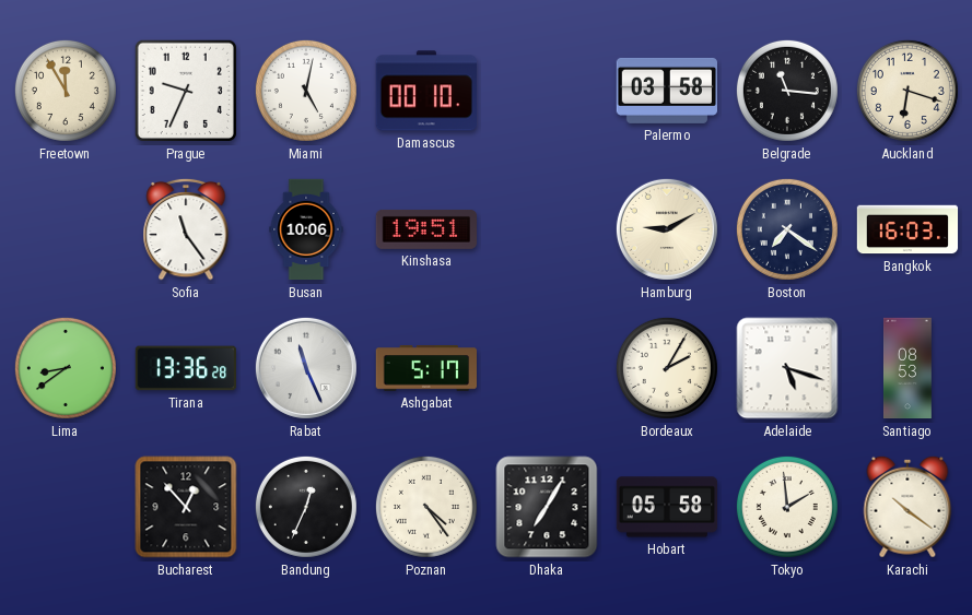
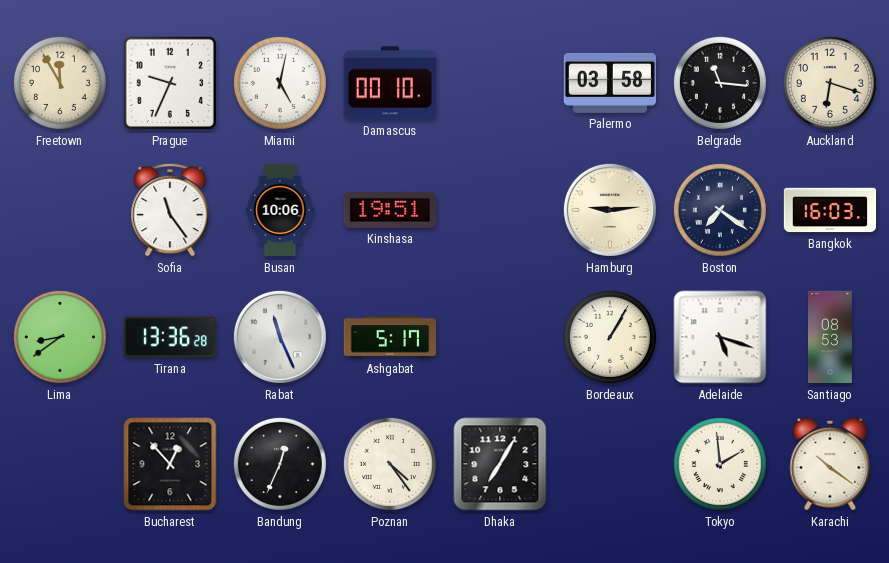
Hamburg: 9:10 -> 9:14 (610, 210)
Bordeaux: 2:05 -> 1:05 (610, 337)
Hobart: 05:58 -> none (667, 507)
